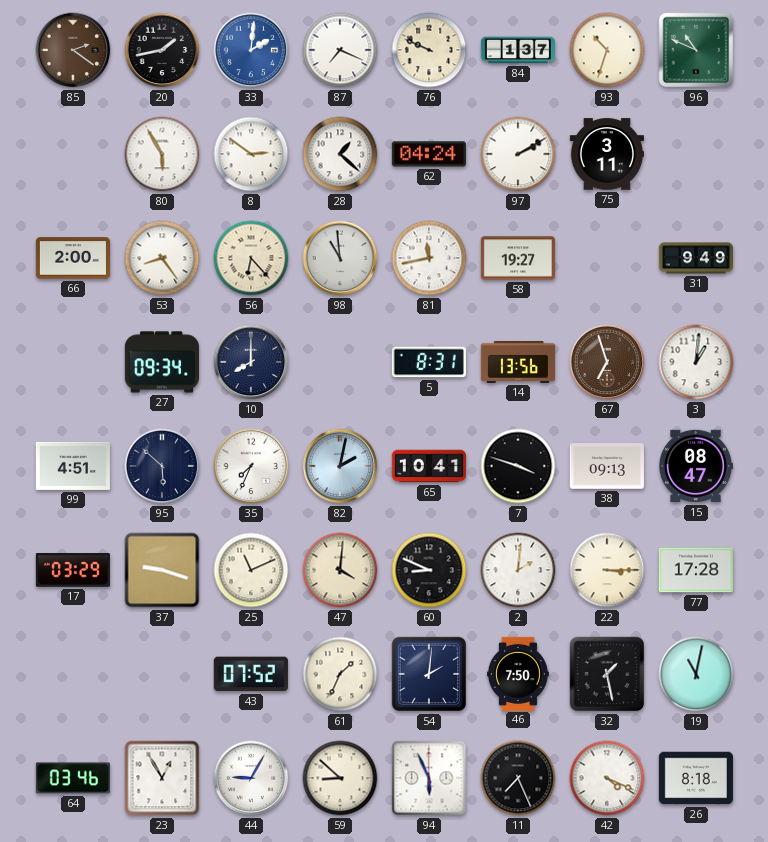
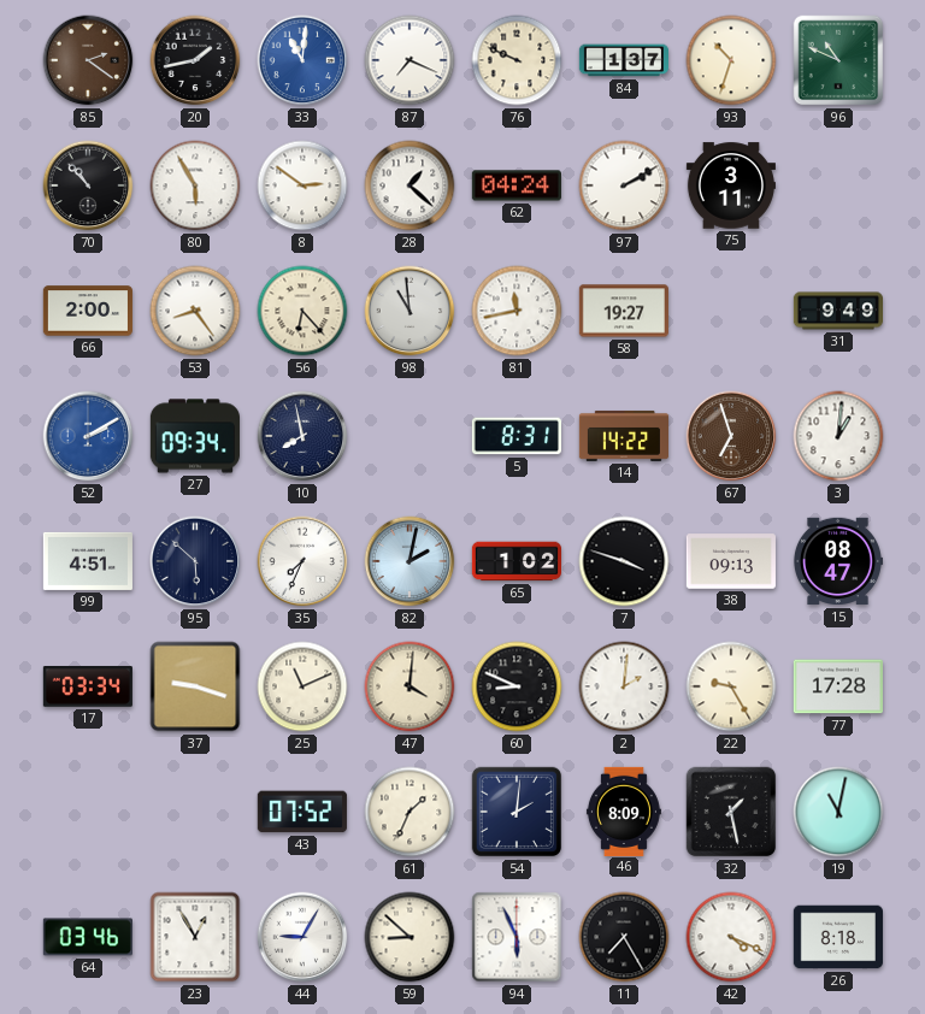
33: 2:01 -> 11:01 (302, 60)
70: none -> 10:53 (88, 185)
52: none -> 2:10 (88, 436)
10: 8:00 -> 7:58 (302, 436)
14: 13:56 -> 14:22 (623, 436)
65: 10:41 -> 1:02 (515, 561)
17: 03:29 -> 03:34 (88, 688)
22: 3:15 -> 9:25 (731, 686)
46: 7:50 -> 8:09 (624, 810)
11: 7:26 -> 7:25 (624, 937)
